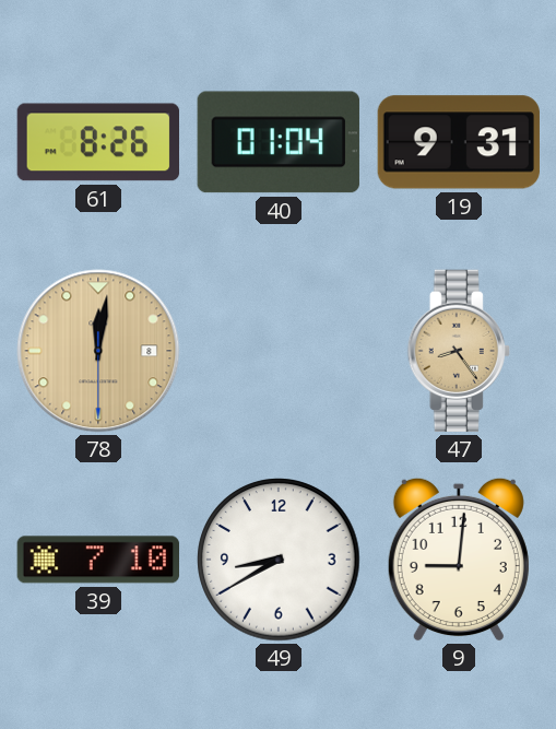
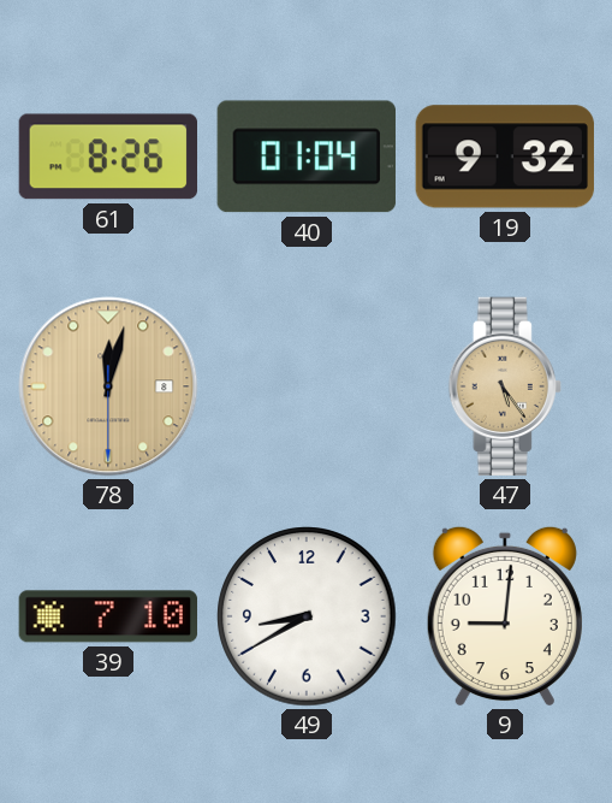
19: 9:31 -> 9:32 (505, 157)
78: 12:01 -> 12:02 (108, 386)
47: 8:24 -> 5:24 (505, 386)
